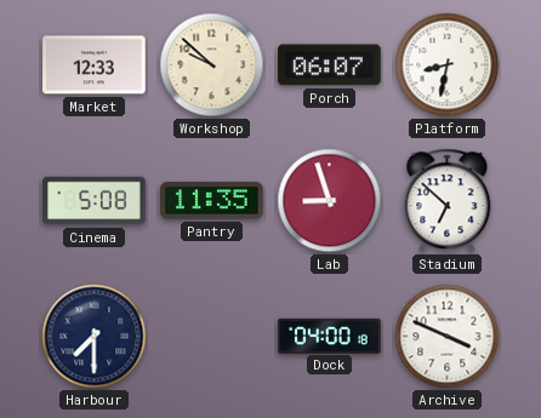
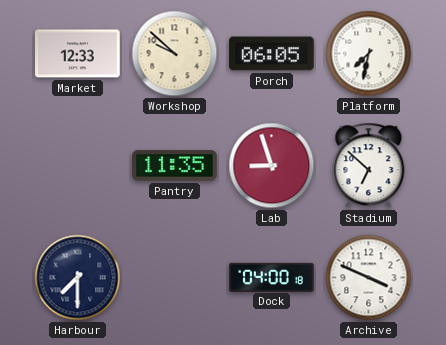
Porch: 06:07 -> 06:05 (272, 54)
Platform: 8:32 -> 7:32 (369, 54)
Cinema: 5:08 -> none (95, 201)
